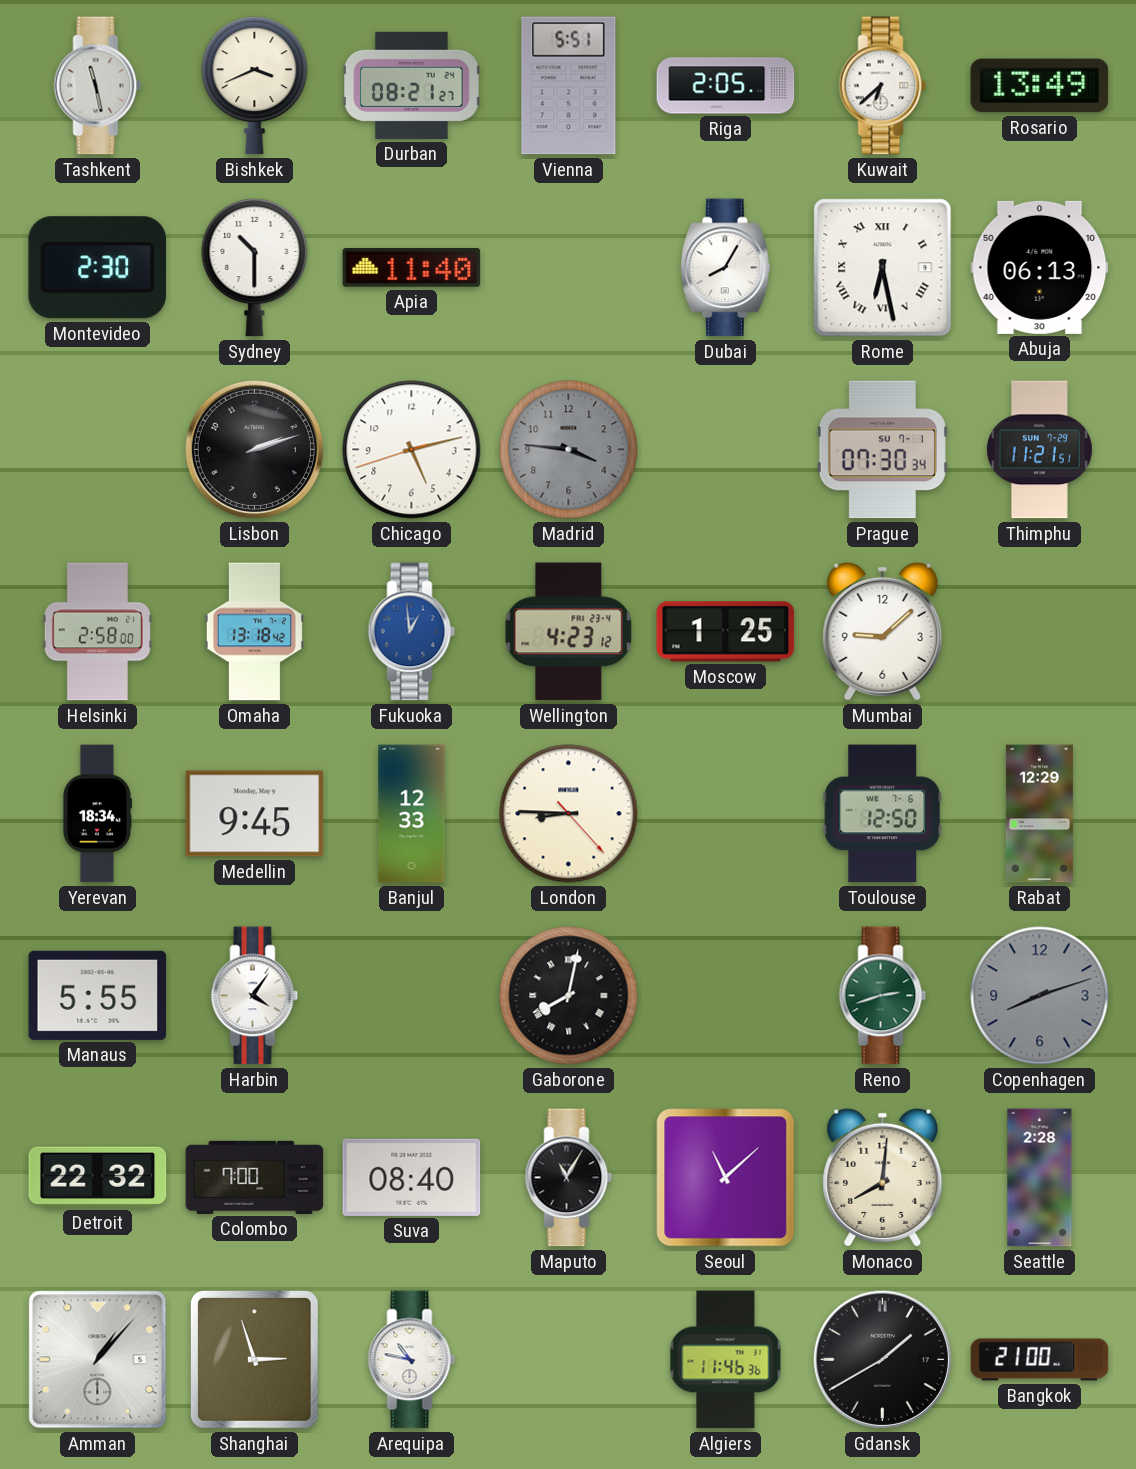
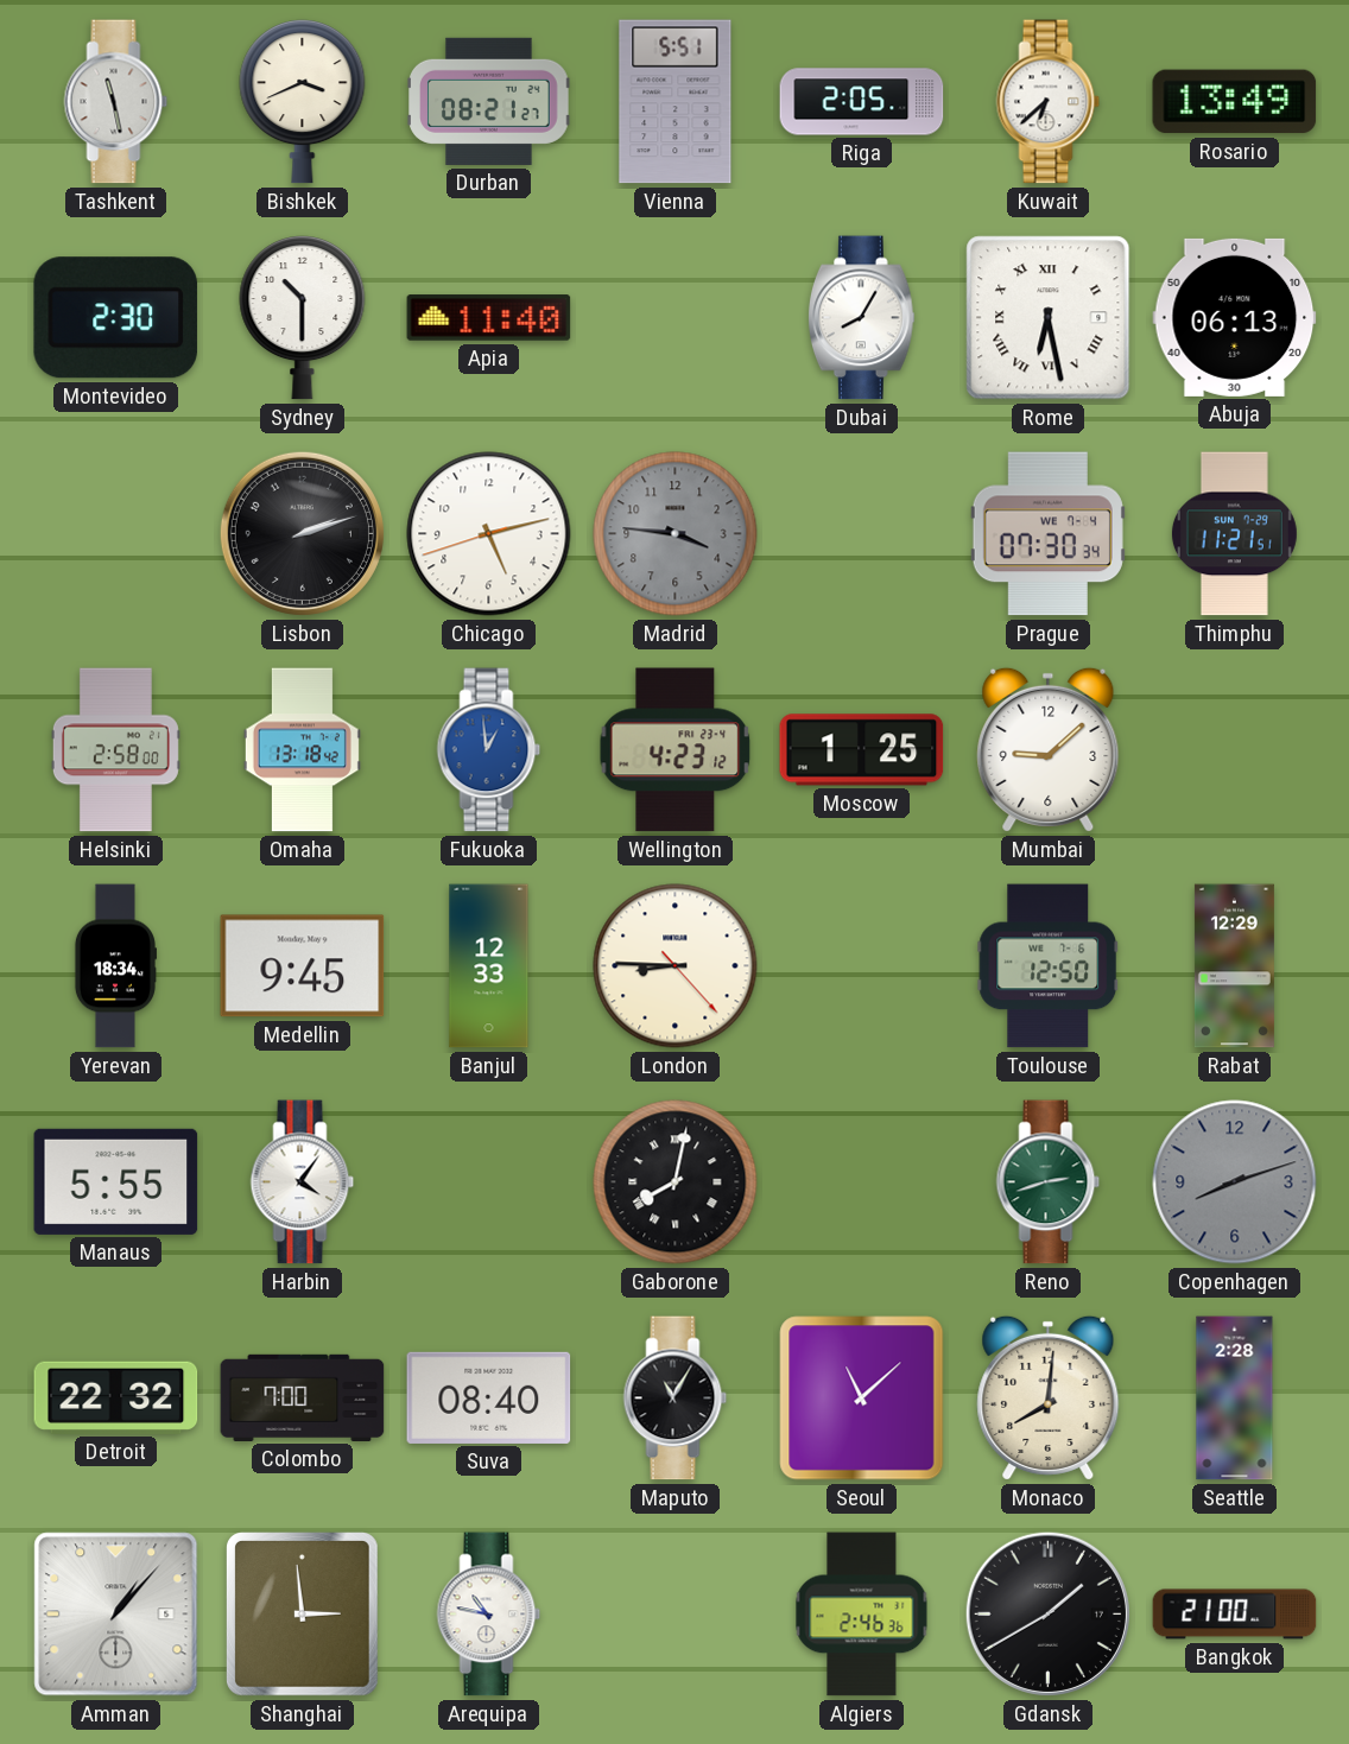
Prague date: SU 7-1 -> WE 7-4 (1047, 534)
Shanghai: 2:57 -> 2:59 (303, 1615)
Algiers: 11:46 -> 2:46 (862, 1615)
